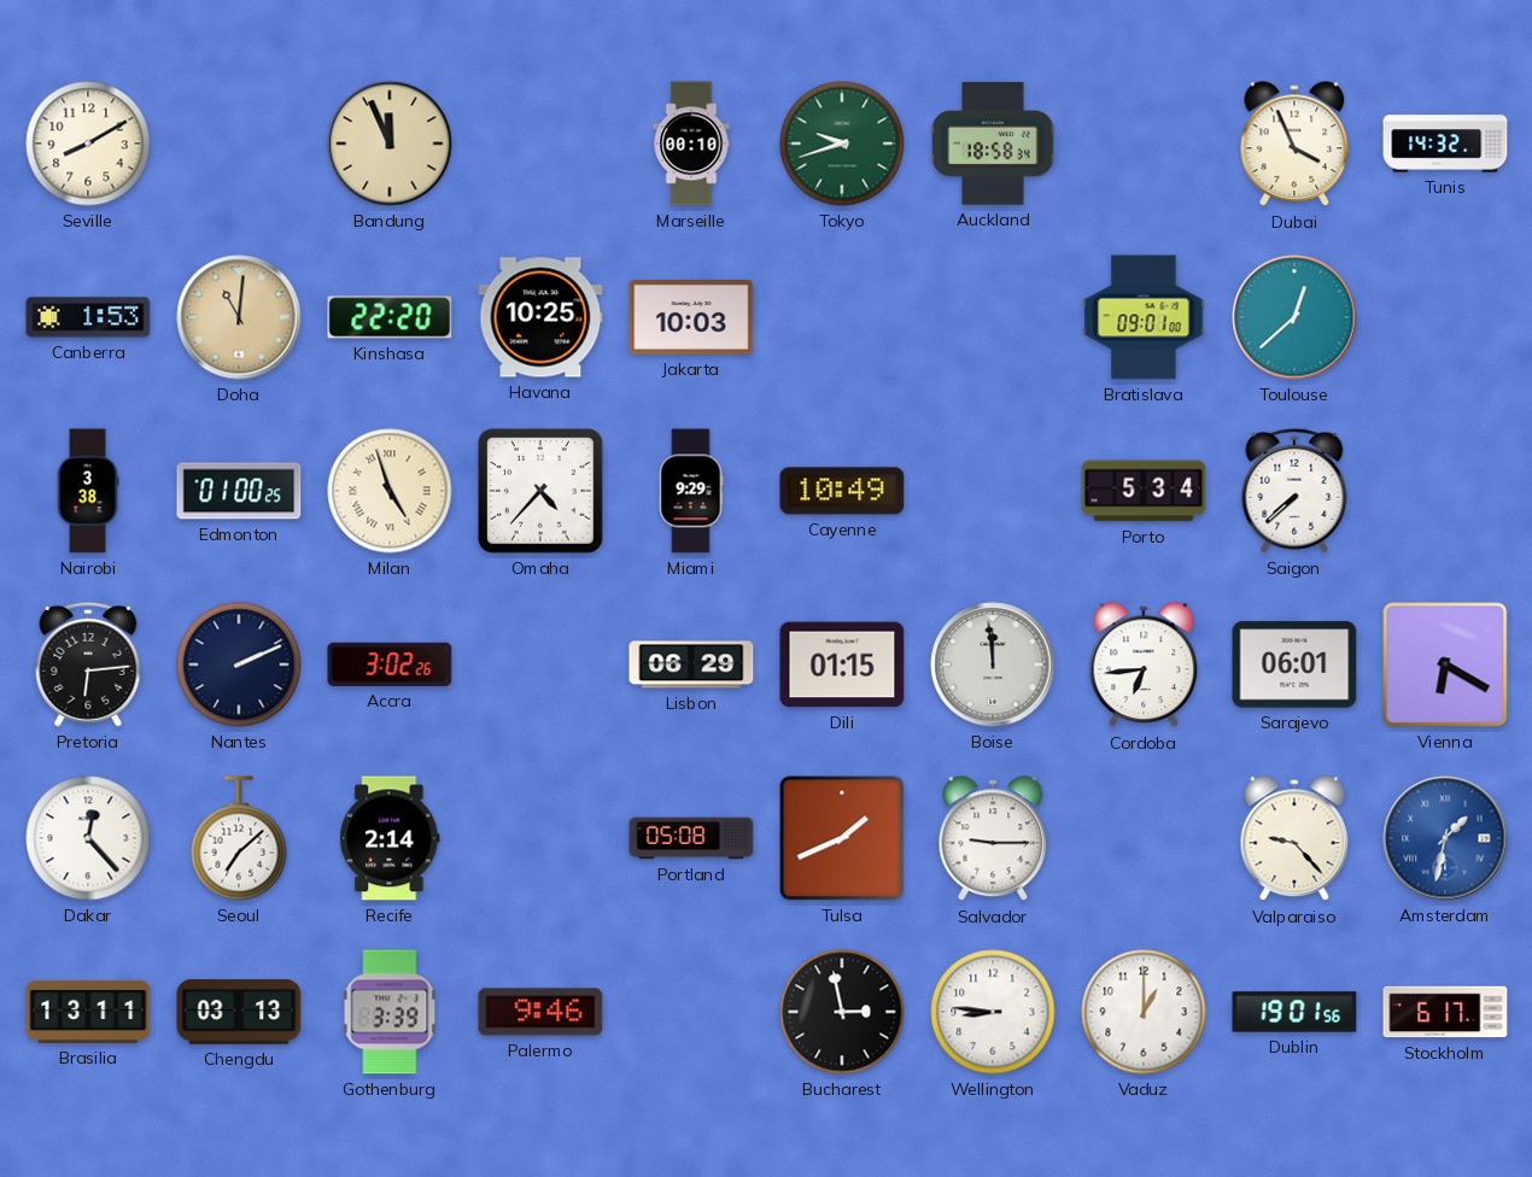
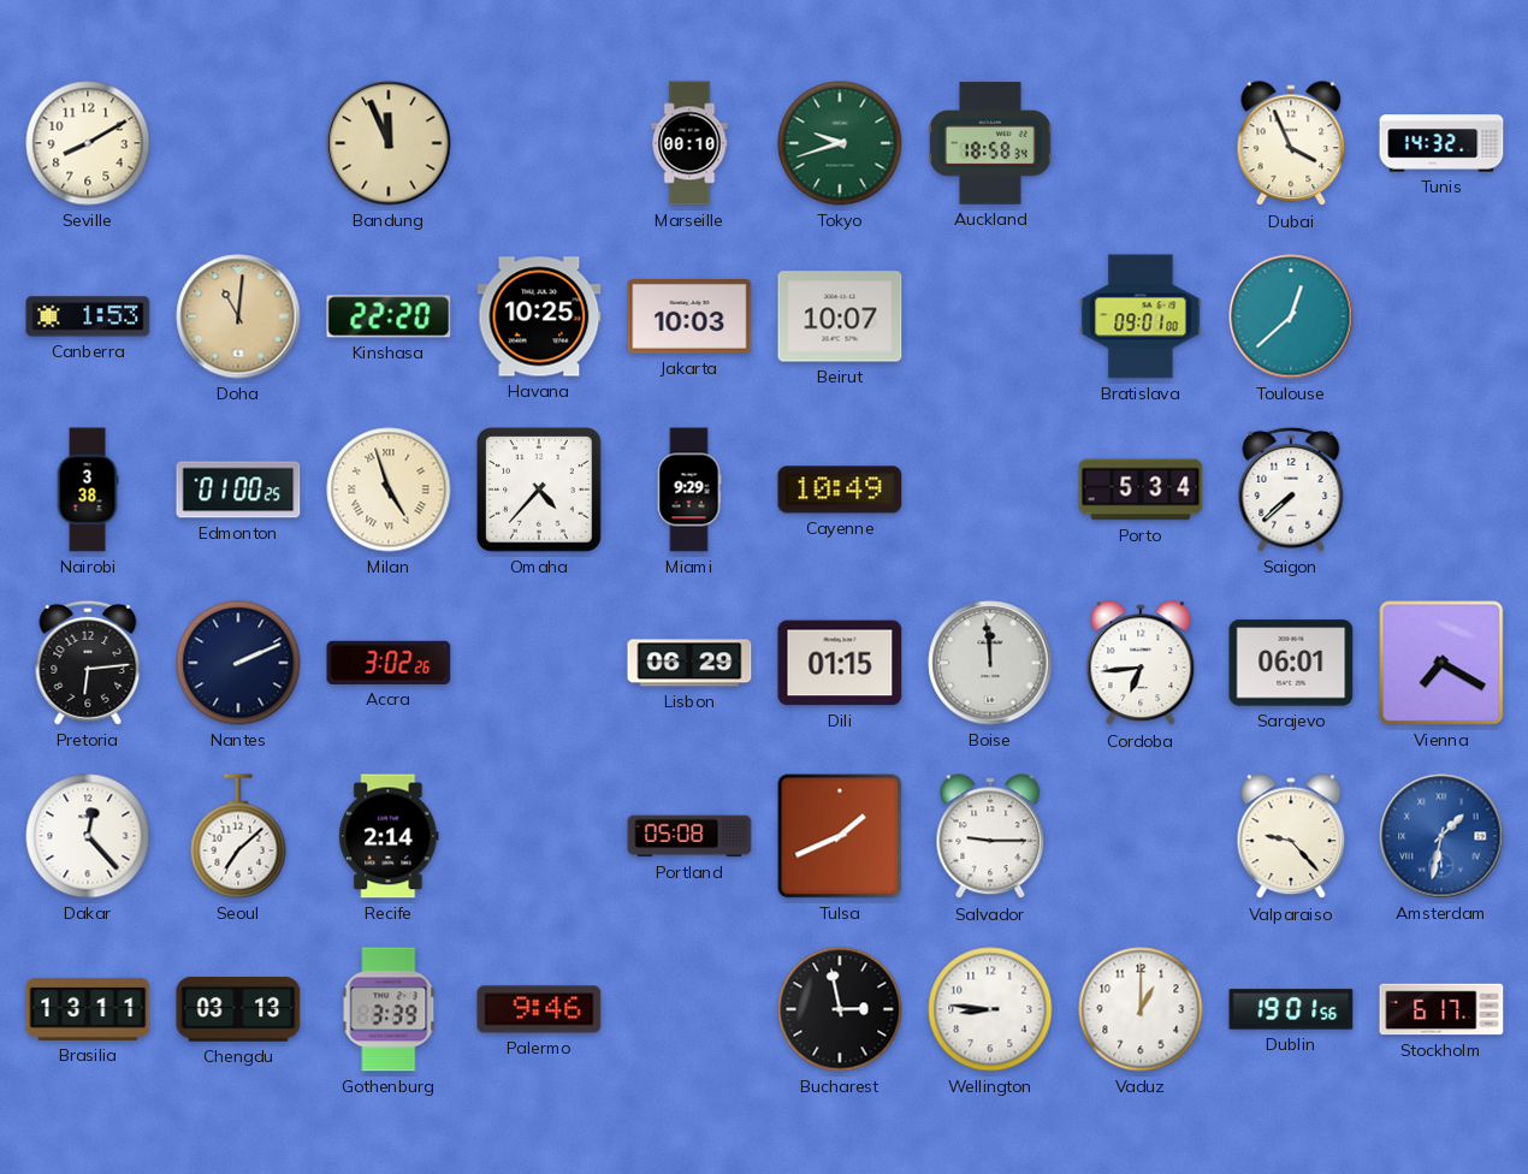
Beirut: none -> 10:07 (840, 316)
Vienna: 6:20 -> 7:20 (1441, 663)
